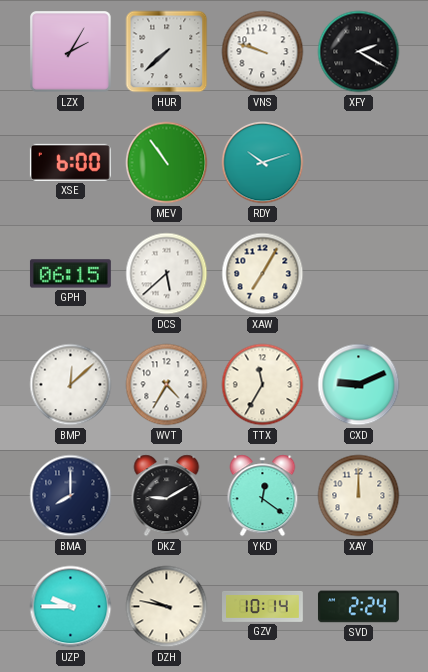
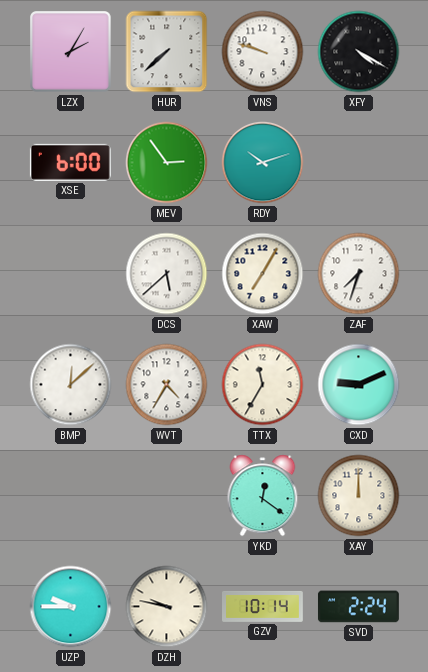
XFY: 2:20 -> 4:20 (359, 52)
MEV: 10:54 -> 2:54 (167, 163)
GPH: 06:15 -> none (70, 274)
ZAF: none -> 7:33 (359, 274)
BMA: 8:00 -> none (71, 496)
DKZ: 9:10 -> none (167, 496)
